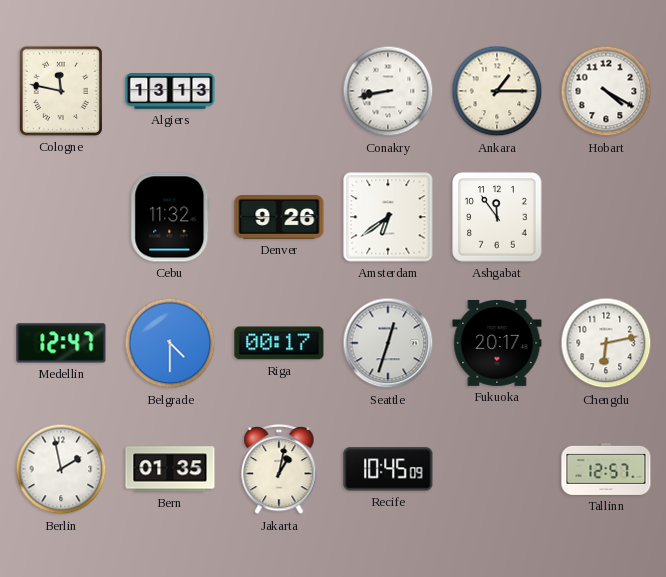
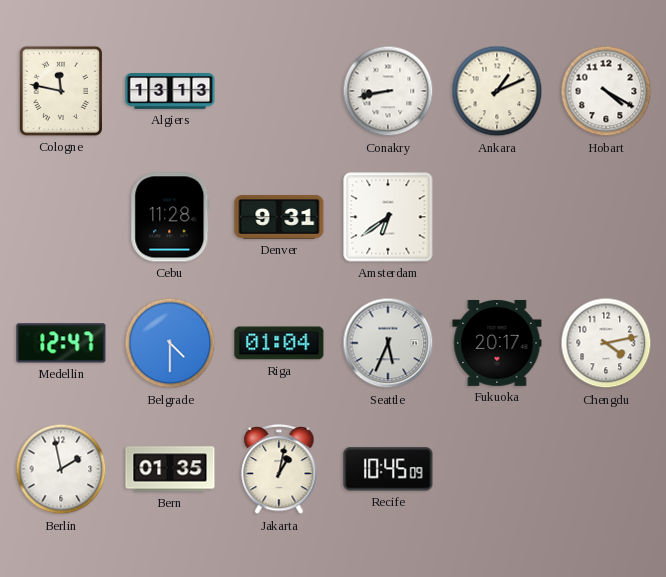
Ankara: 1:15 -> 1:11 (497, 91)
Cebu: 11:32 -> 11:28 (170, 217)
Denver: 9:26 -> 9:31 (279, 217)
Ashgabat: 11:54 -> none (497, 217)
Riga: 00:17 -> 01:04 (279, 343)
Seattle: 12:33 -> 5:34 (388, 343)
Chengdu: 6:13 -> 4:13 (606, 343)
Tallinn: 12:57 -> none (606, 469)
